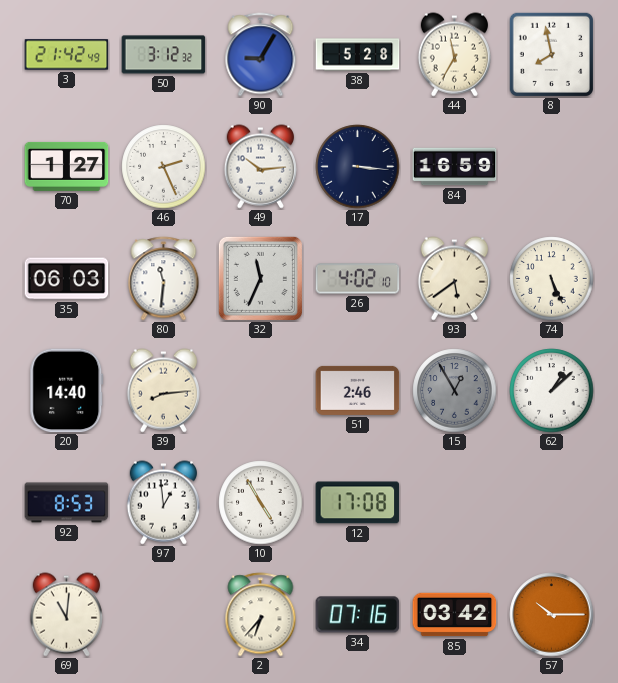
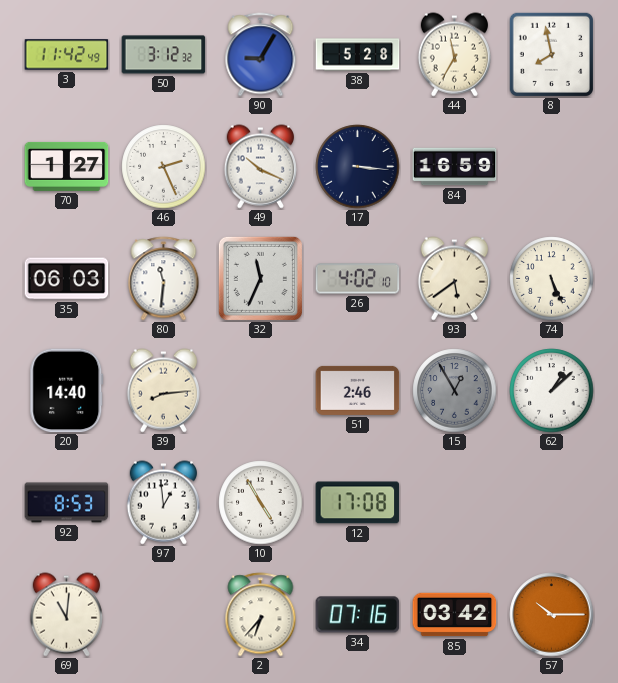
3: 21:42 -> 11:42 (67, 55)
49: 10:14 -> 10:19 (260, 167)
